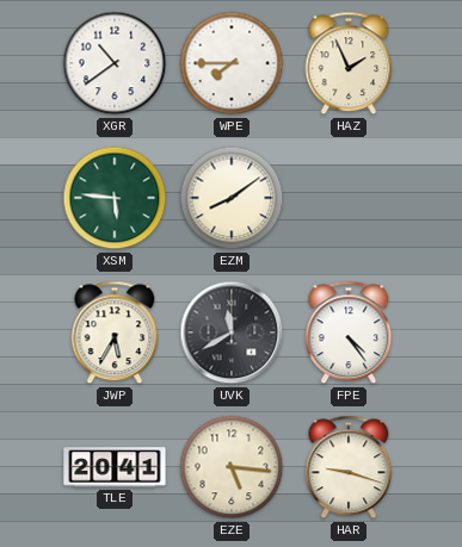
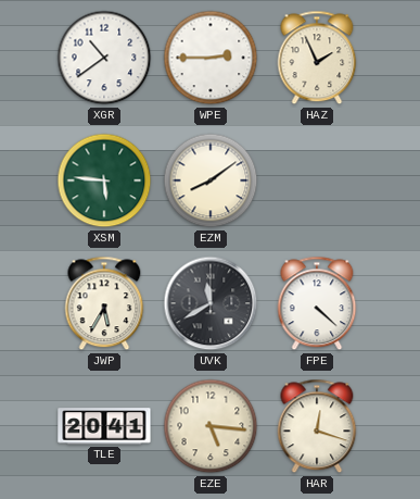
WPE: 7:45 -> 2:45 (211, 58)
FPE: 4:24 -> 4:22 (317, 303)
HAR: 9:18 -> 12:18 (317, 426)
